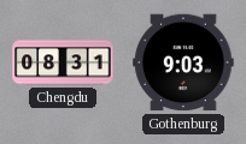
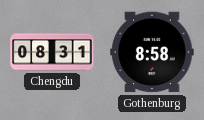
Gothenburg: 9:03 -> 8:58 (152, 52)
